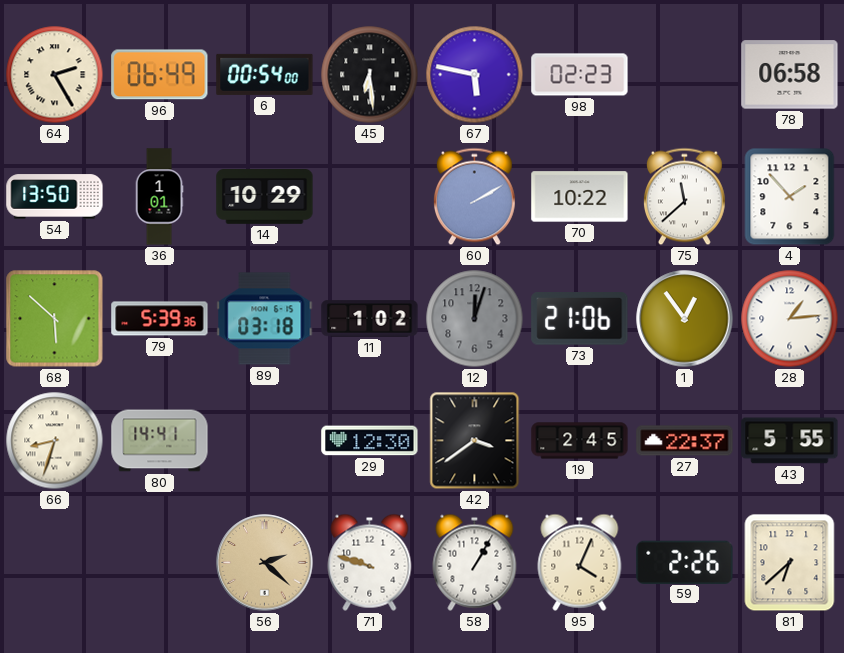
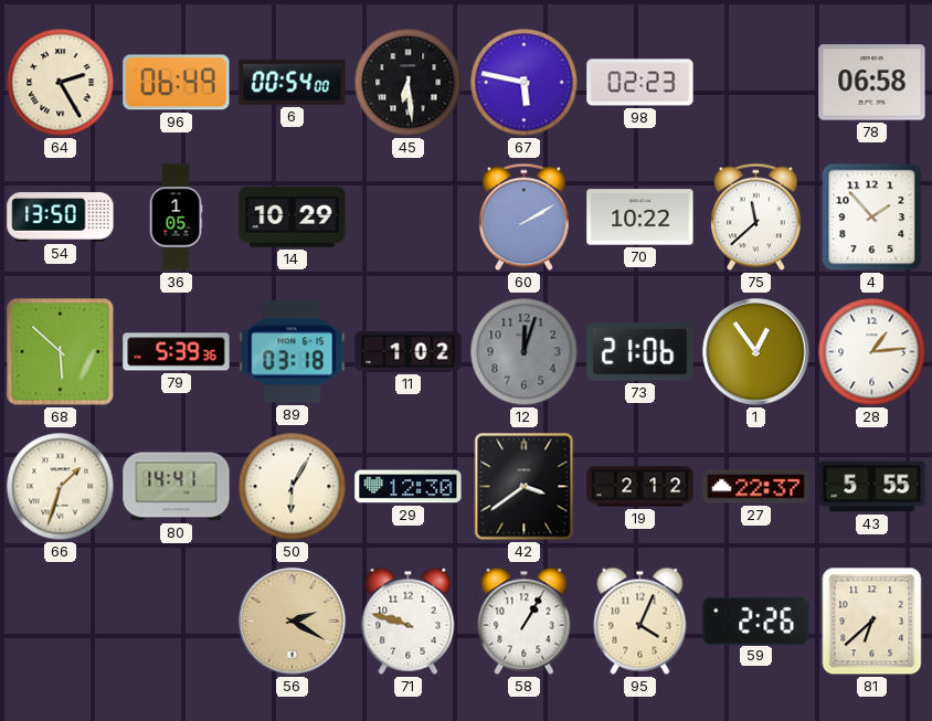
36: 1:01 -> 1:05 (176, 218)
66: 8:33 -> 1:33 (61, 487)
50: none -> 6:05 (293, 487)
19: 2:45 -> 2:12 (640, 487)
56: 2:22 -> 2:20 (293, 622)
